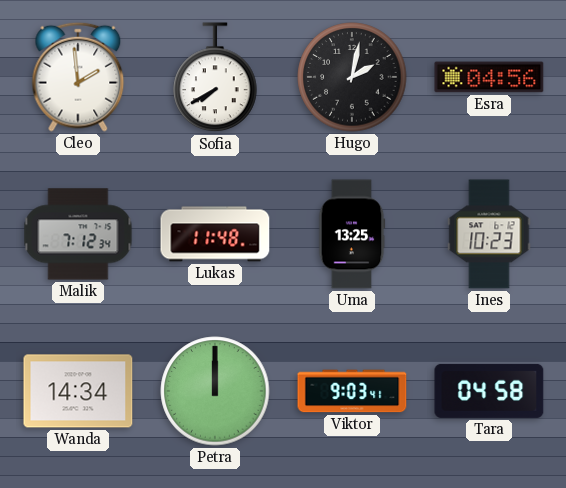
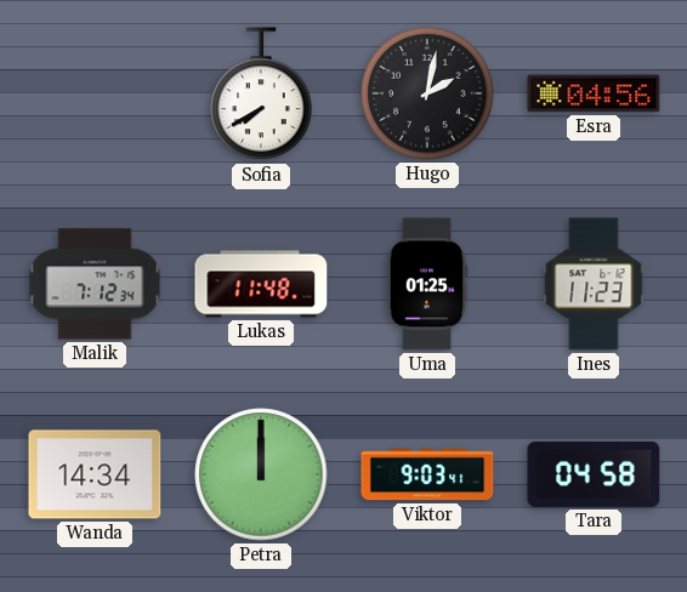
Cleo: 1:59 -> none (78, 77)
Uma: 13:25 -> 01:25 (427, 284)
Ines: 10:23 -> 11:23 (594, 284)
